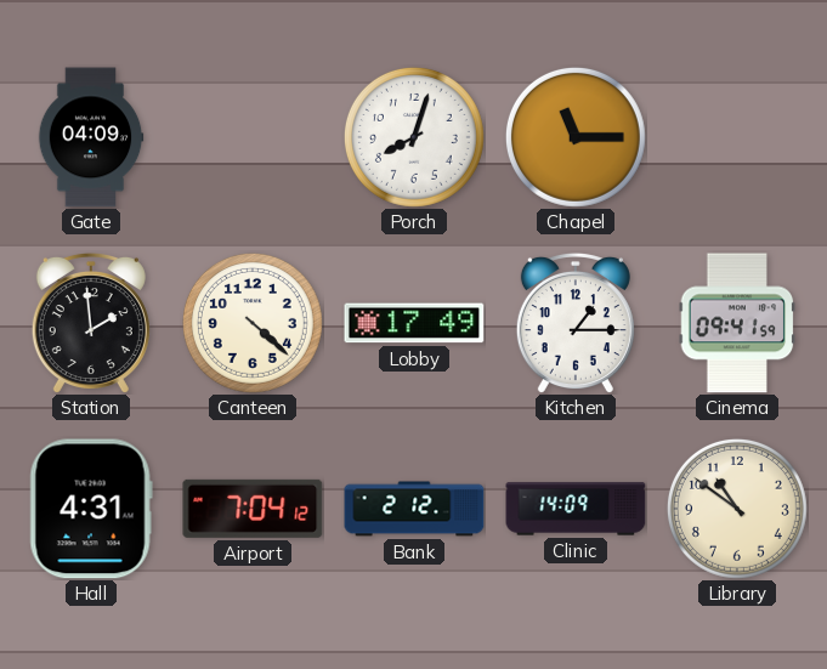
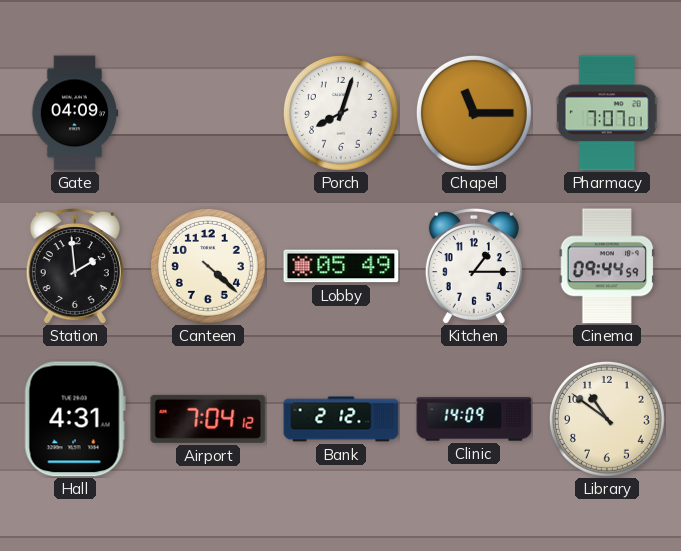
Pharmacy: none -> 7:07 (607, 113)
Lobby: 17:49 -> 05:49 (341, 266)
Cinema: 09:41 -> 09:44 (607, 266)
